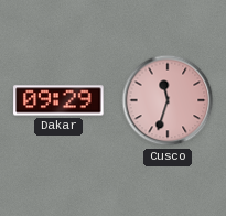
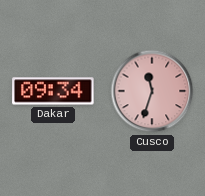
Dakar: 09:29 -> 09:34 (53, 91)
